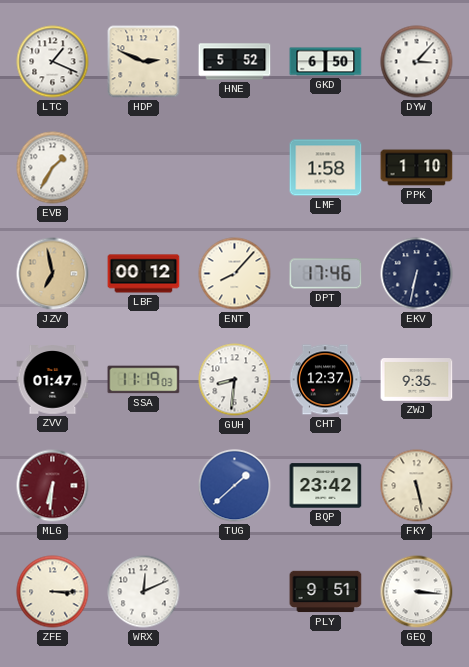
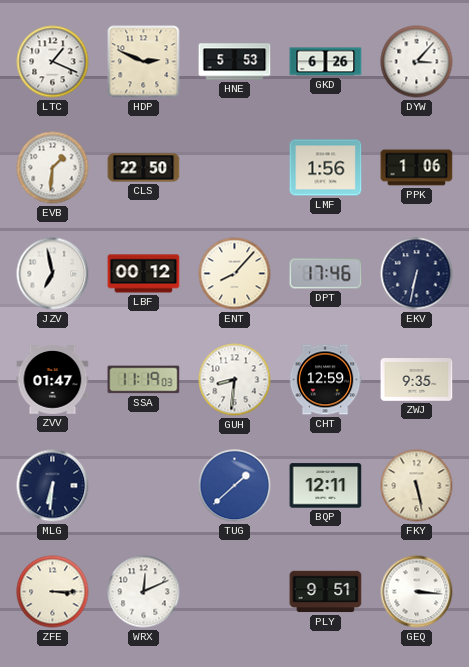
HNE: 5:52 -> 5:53 (235, 62)
GKD: 6:50 -> 6:26 (326, 62)
EVB: 1:35 -> 1:31 (53, 168)
CLS: none -> 22:50 (144, 168)
LMF: 1:58 -> 1:56 (326, 168)
PPK: 1:10 -> 1:06 (417, 168)
JZV dial: champagne -> white (53, 274)
CHT: 12:37 -> 12:59 (325, 380)
MLG dial: burgundy -> navy (53, 486)
BQP: 23:42 -> 12:11 (326, 486)
